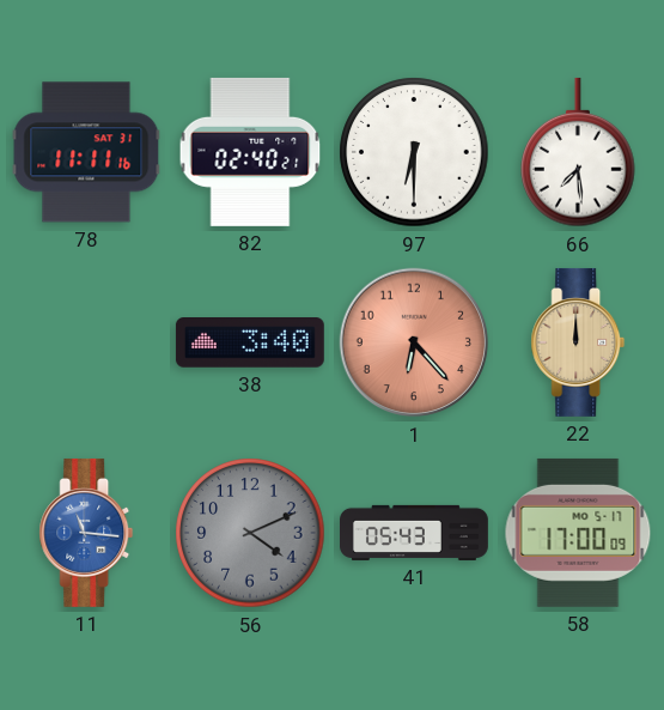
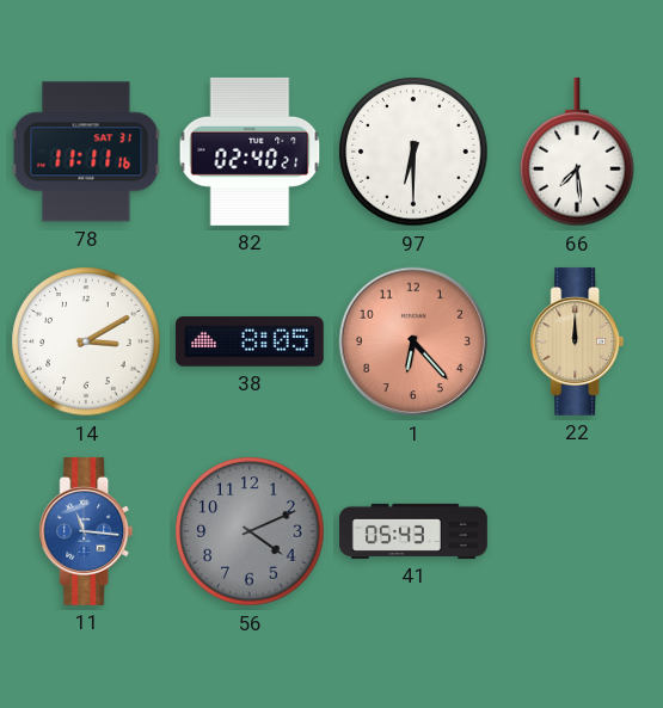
14: none -> 3:10 (86, 341)
38: 3:40 -> 8:05 (250, 343)
58: 17:00 -> none (578, 533)
